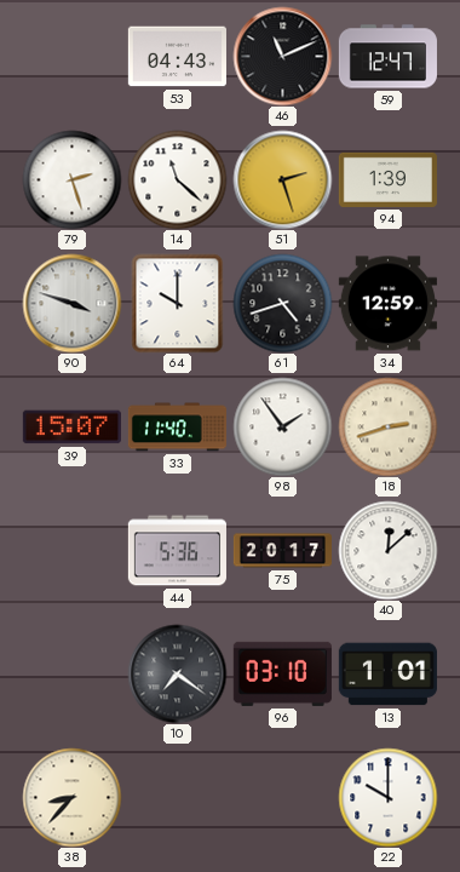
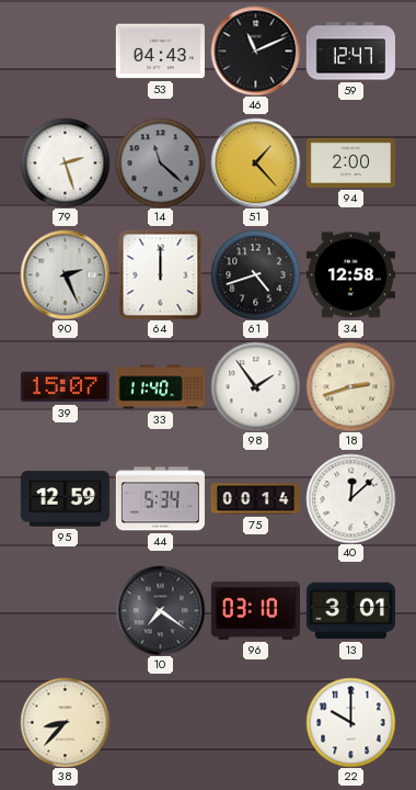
14 dial: white -> grey (160, 162)
51: 2:27 -> 1:23 (255, 162)
94: 1:39 -> 2:00 (350, 162)
90: 3:48 -> 2:26 (65, 274)
64: 10:00 -> 12:00 (161, 274)
34: 12:59 -> 12:58 (350, 275)
95: none -> 12:59 (65, 499)
44: 5:36 -> 5:34 (160, 499)
75: 20:17 -> 00:14 (255, 499)
13: 1:01 -> 3:01 (350, 611)
